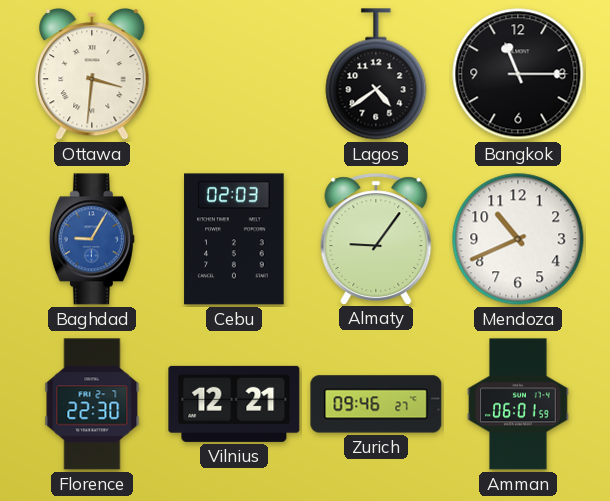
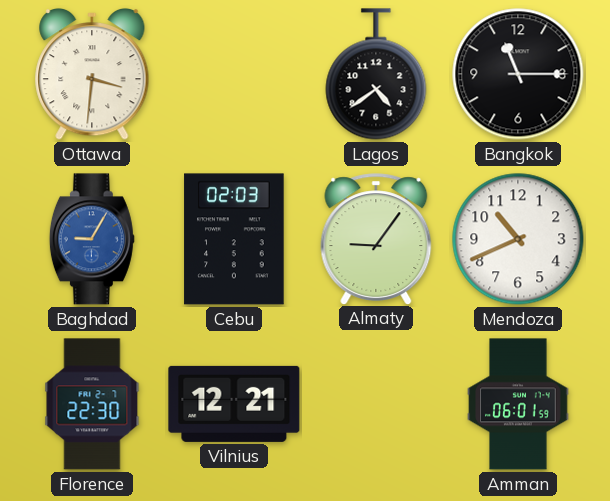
Zurich: 09:46 -> none (376, 404)
